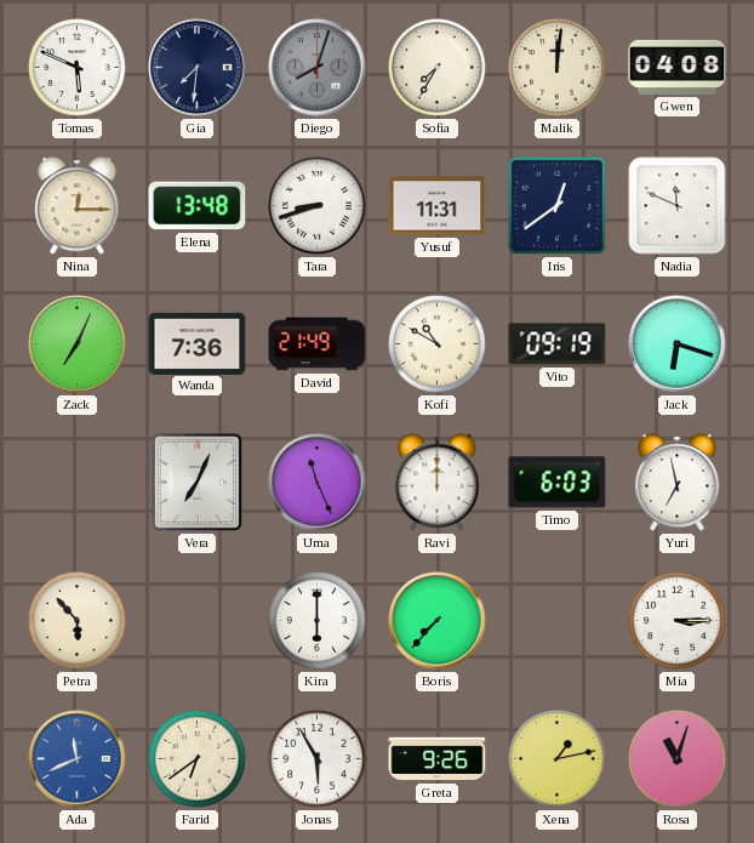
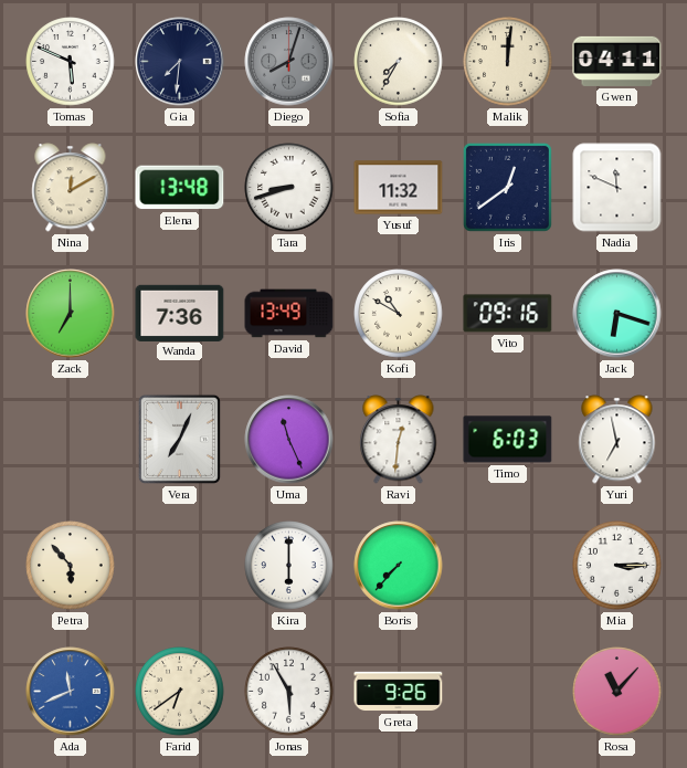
Gwen: 04:08 -> 04:11 (617, 61)
Nina: 12:15 -> 12:10 (71, 188)
Yusuf: 11:31 -> 11:32 (399, 188)
Zack: 7:04 -> 7:00 (71, 314)
David: 21:49 -> 13:49 (289, 314)
Vito: 09:19 -> 09:16 (508, 314)
Ravi: 12:00 -> 12:31 (399, 440)
Xena: 1:13 -> none (558, 759)
Rosa: 11:03 -> 11:07 (617, 692)
